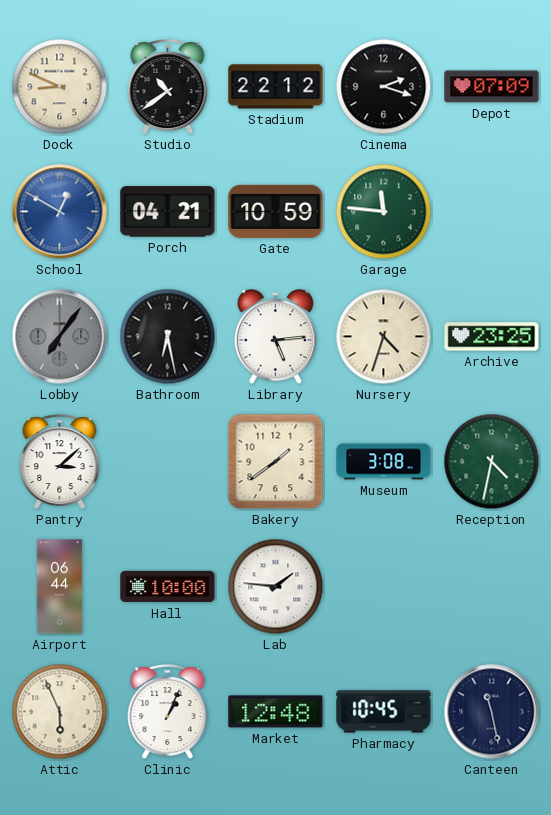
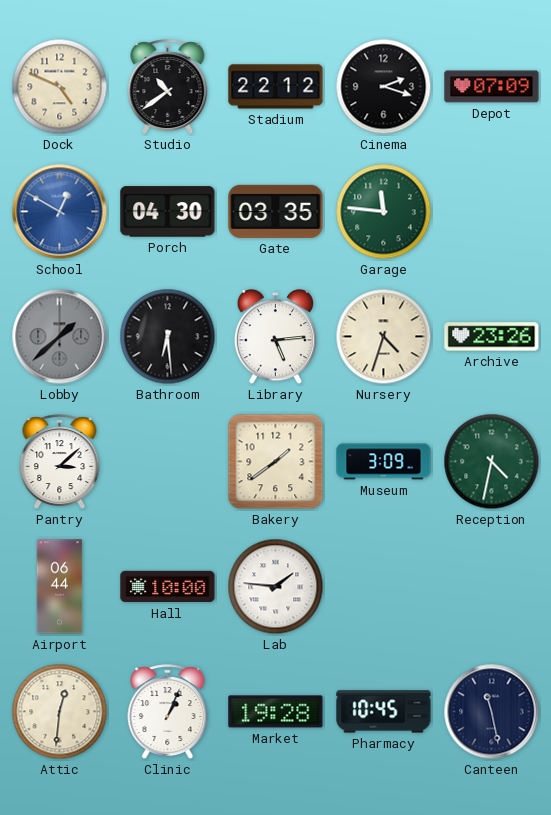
Dock: 8:49 -> 4:49 (60, 87)
Porch: 04:21 -> 04:30 (168, 212)
Gate: 10:59 -> 03:35 (276, 211)
Lobby: 7:06 -> 1:38 (60, 337)
Bathroom: 6:28 -> 6:29 (168, 337)
Archive: 23:25 -> 23:26 (492, 337)
Museum: 3:08 -> 3:09 (384, 462)
Attic: 5:56 -> 12:31 (60, 712)
Market: 12:48 -> 19:28 (276, 712)
